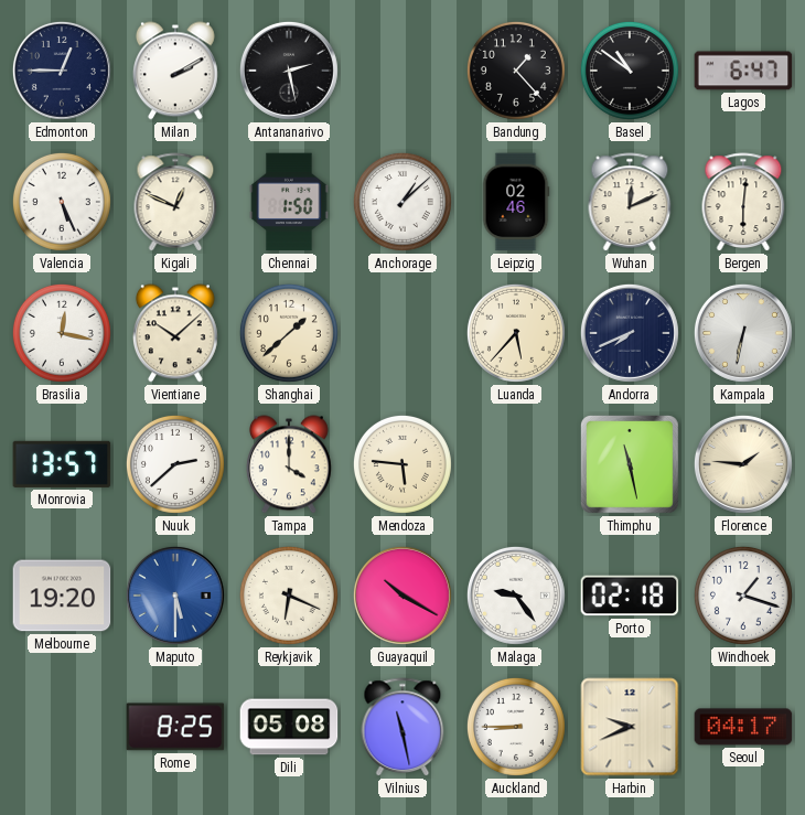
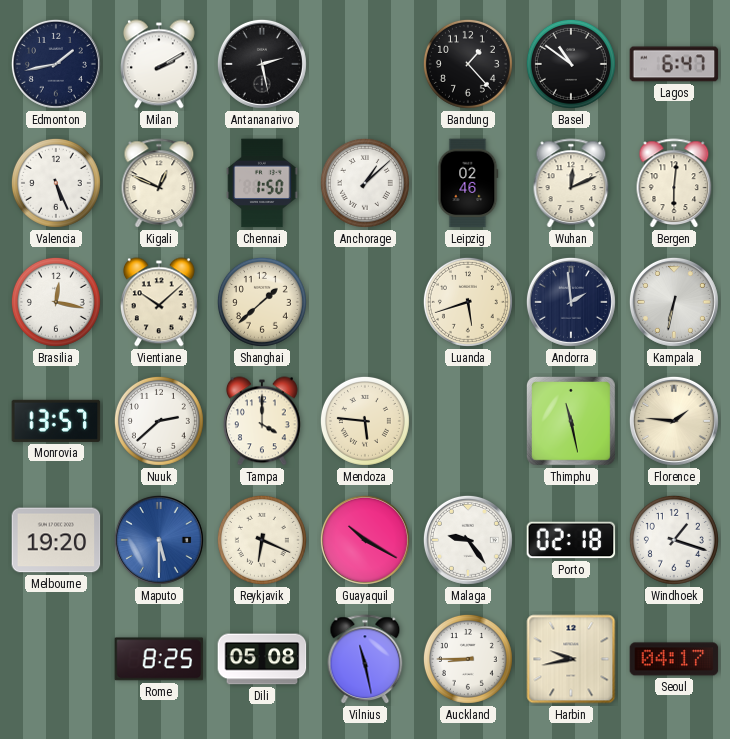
Edmonton: 12:45 -> 1:43 (56, 64)
Luanda: 5:37 -> 5:42 (468, 302)
Andorra: 7:41 -> 1:59 (571, 302)
Harbin: 9:41 -> 9:43 (571, 659)
